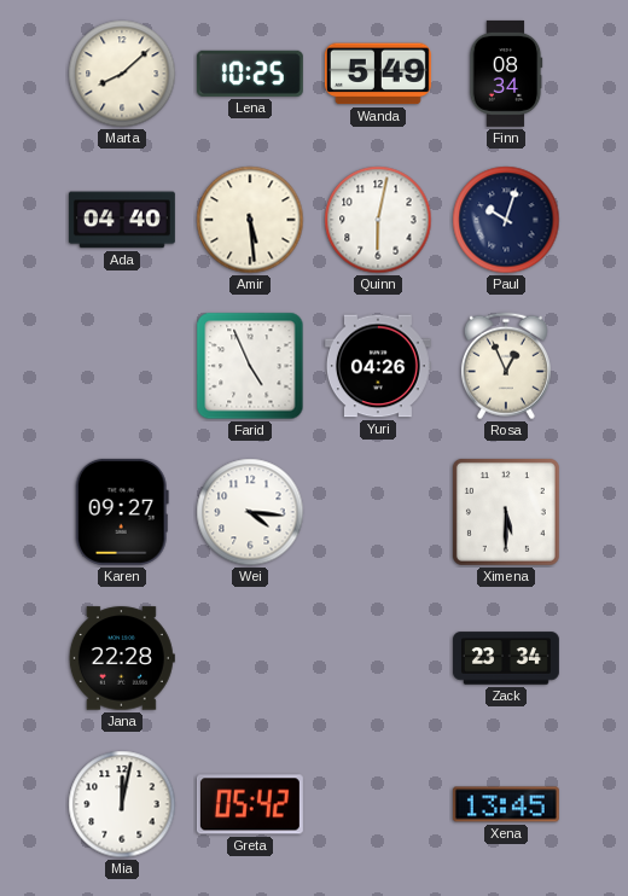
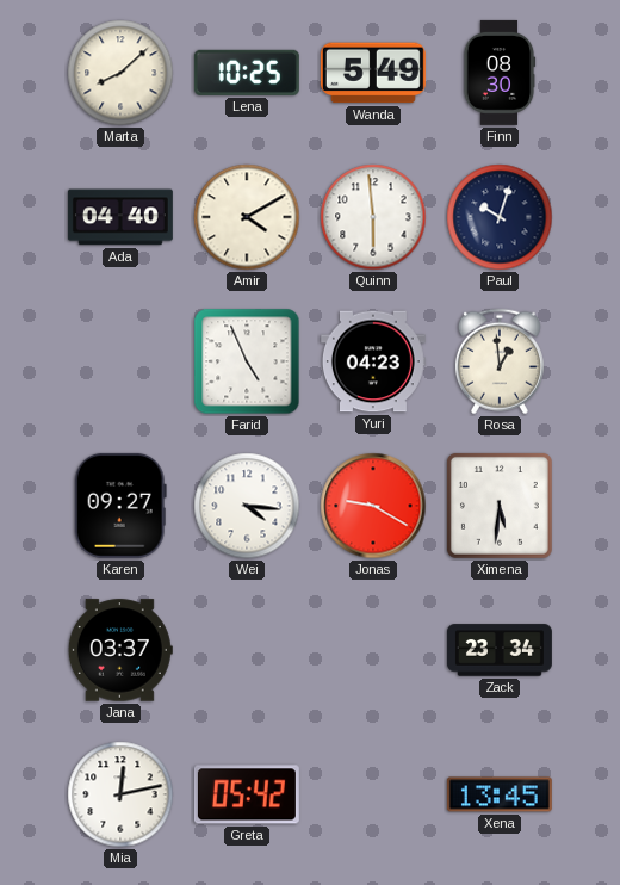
Finn: 08:34 -> 08:30 (500, 73)
Amir: 5:29 -> 4:10 (247, 217)
Quinn: 6:02 -> 5:59 (373, 217)
Yuri: 04:26 -> 04:23 (373, 361)
Rosa: 12:56 -> 12:59 (500, 361)
Jonas: none -> 9:20 (373, 506)
Ximena: 5:30 -> 5:31 (500, 506)
Jana: 22:28 -> 03:37 (120, 650)
Mia: 12:02 -> 12:13 (120, 794)
